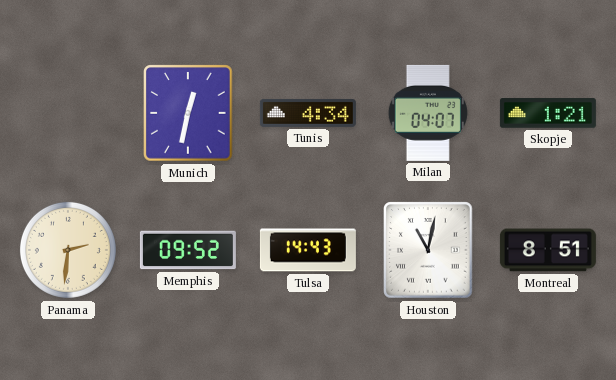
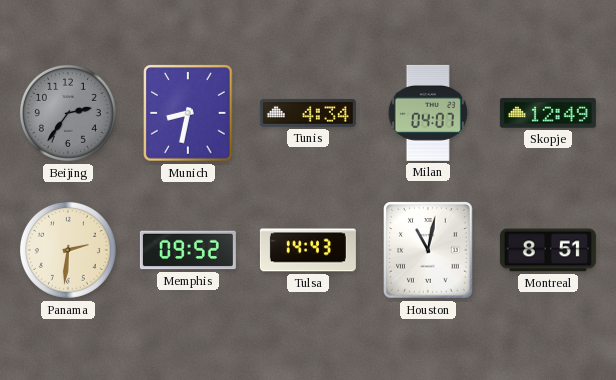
Beijing: none -> 2:36 (68, 113)
Munich: 12:32 -> 8:32 (188, 113)
Skopje: 1:21 -> 12:49 (548, 113)
